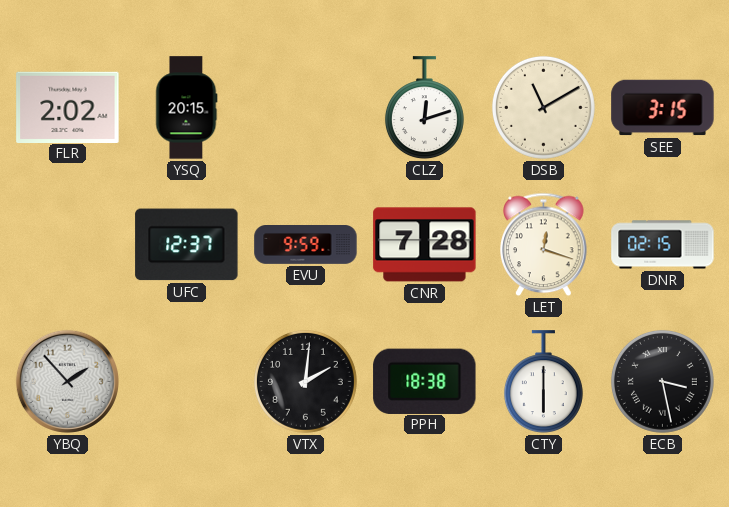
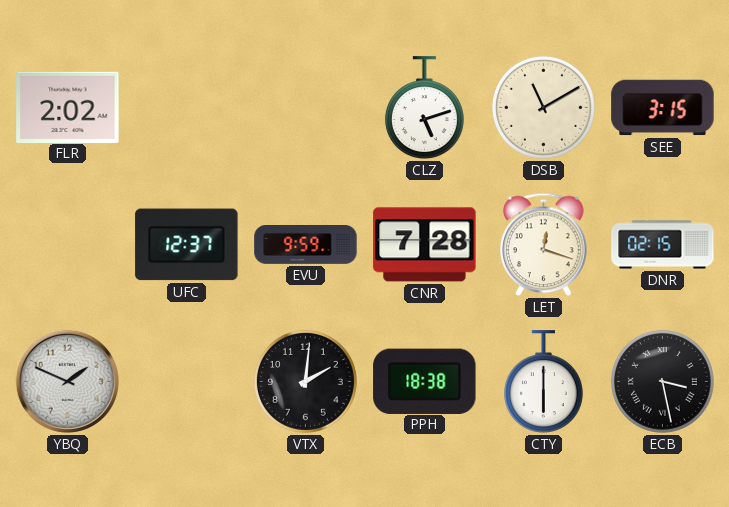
YSQ: 20:15 -> none (187, 108)
CLZ: 12:12 -> 5:12 (424, 108)
YBQ: 1:53 -> 1:49 (67, 381)
